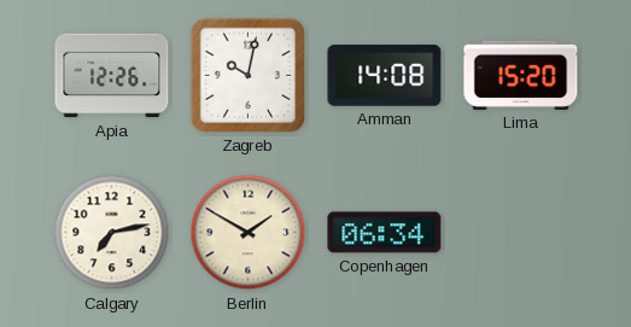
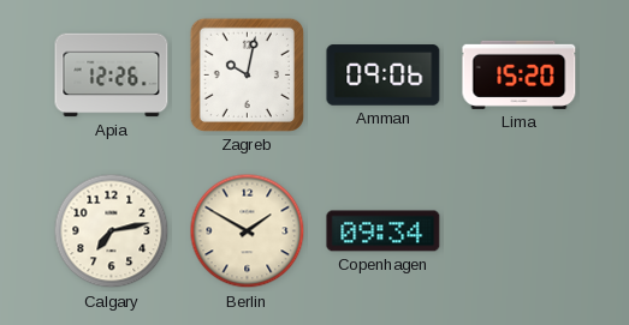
Amman: 14:08 -> 09:06 (384, 76)
Copenhagen: 06:34 -> 09:34 (384, 231)
